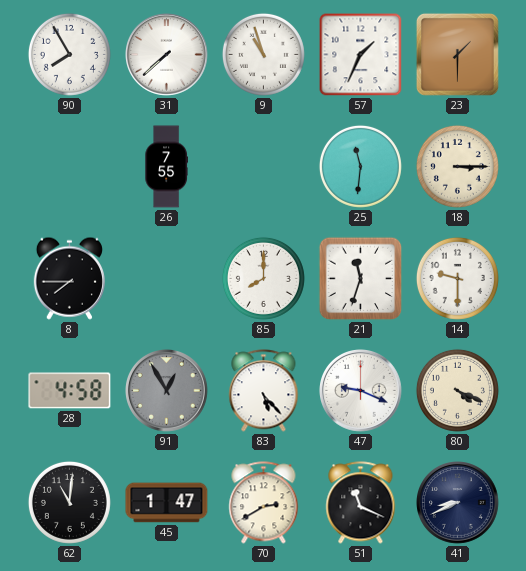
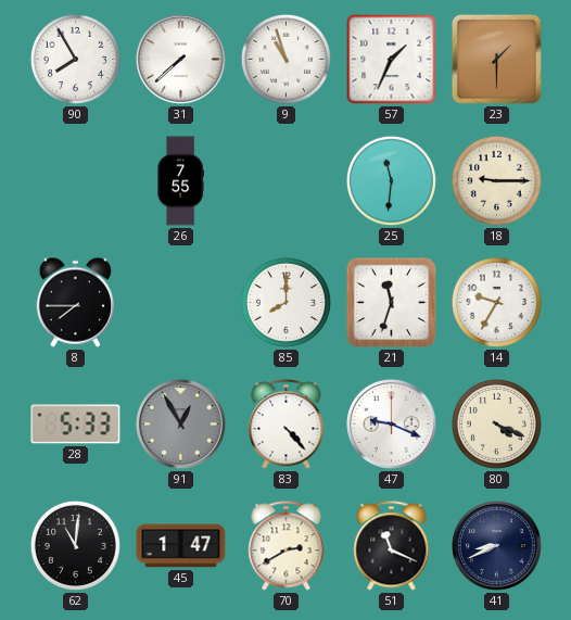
18: 3:15 -> 9:15 (496, 180)
14: 9:30 -> 9:35 (496, 302)
28: 4:58 -> 5:33 (76, 425)
83: 5:23 -> 4:23 (287, 425)
